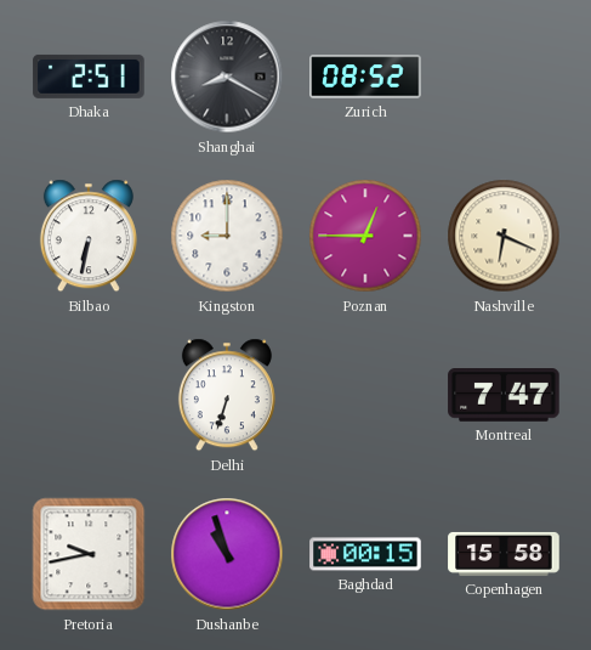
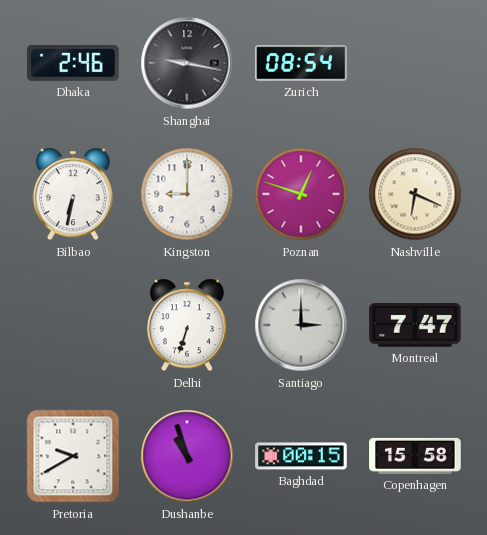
Dhaka: 2:51 -> 2:46 (73, 63)
Shanghai: 8:20 -> 9:17 (187, 63)
Zurich: 08:52 -> 08:54 (301, 63)
Poznan: 12:45 -> 12:48 (301, 194)
Santiago: none -> 3:00 (301, 325)
Pretoria: 9:43 -> 9:40 (73, 456)
